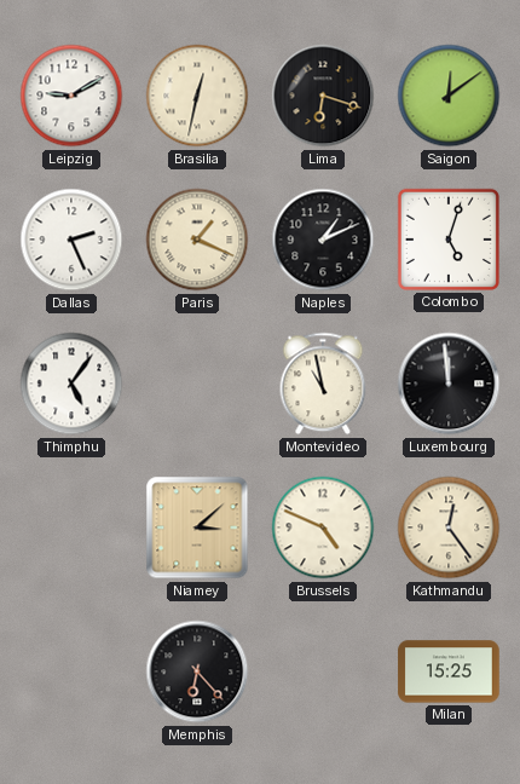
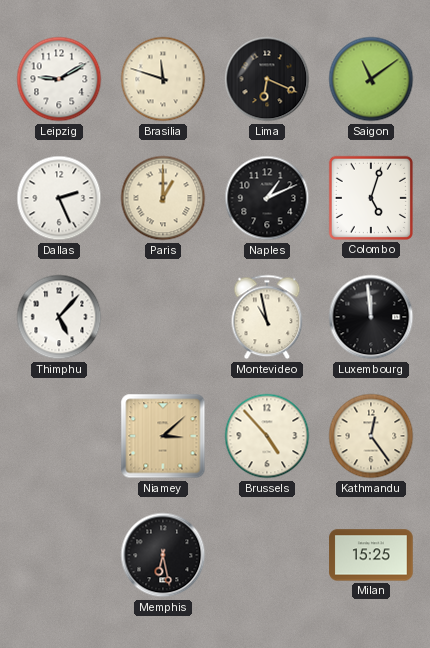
Brasilia: 12:32 -> 11:48 (163, 79)
Lima: 6:18 -> 6:19 (267, 79)
Saigon: 12:09 -> 11:09 (371, 79)
Paris: 1:19 -> 1:00 (163, 198)
Thimphu: 5:06 -> 5:07 (59, 317)
Brussels: 4:49 -> 4:53 (267, 436)
Memphis: 6:23 -> 6:28 (163, 555)
